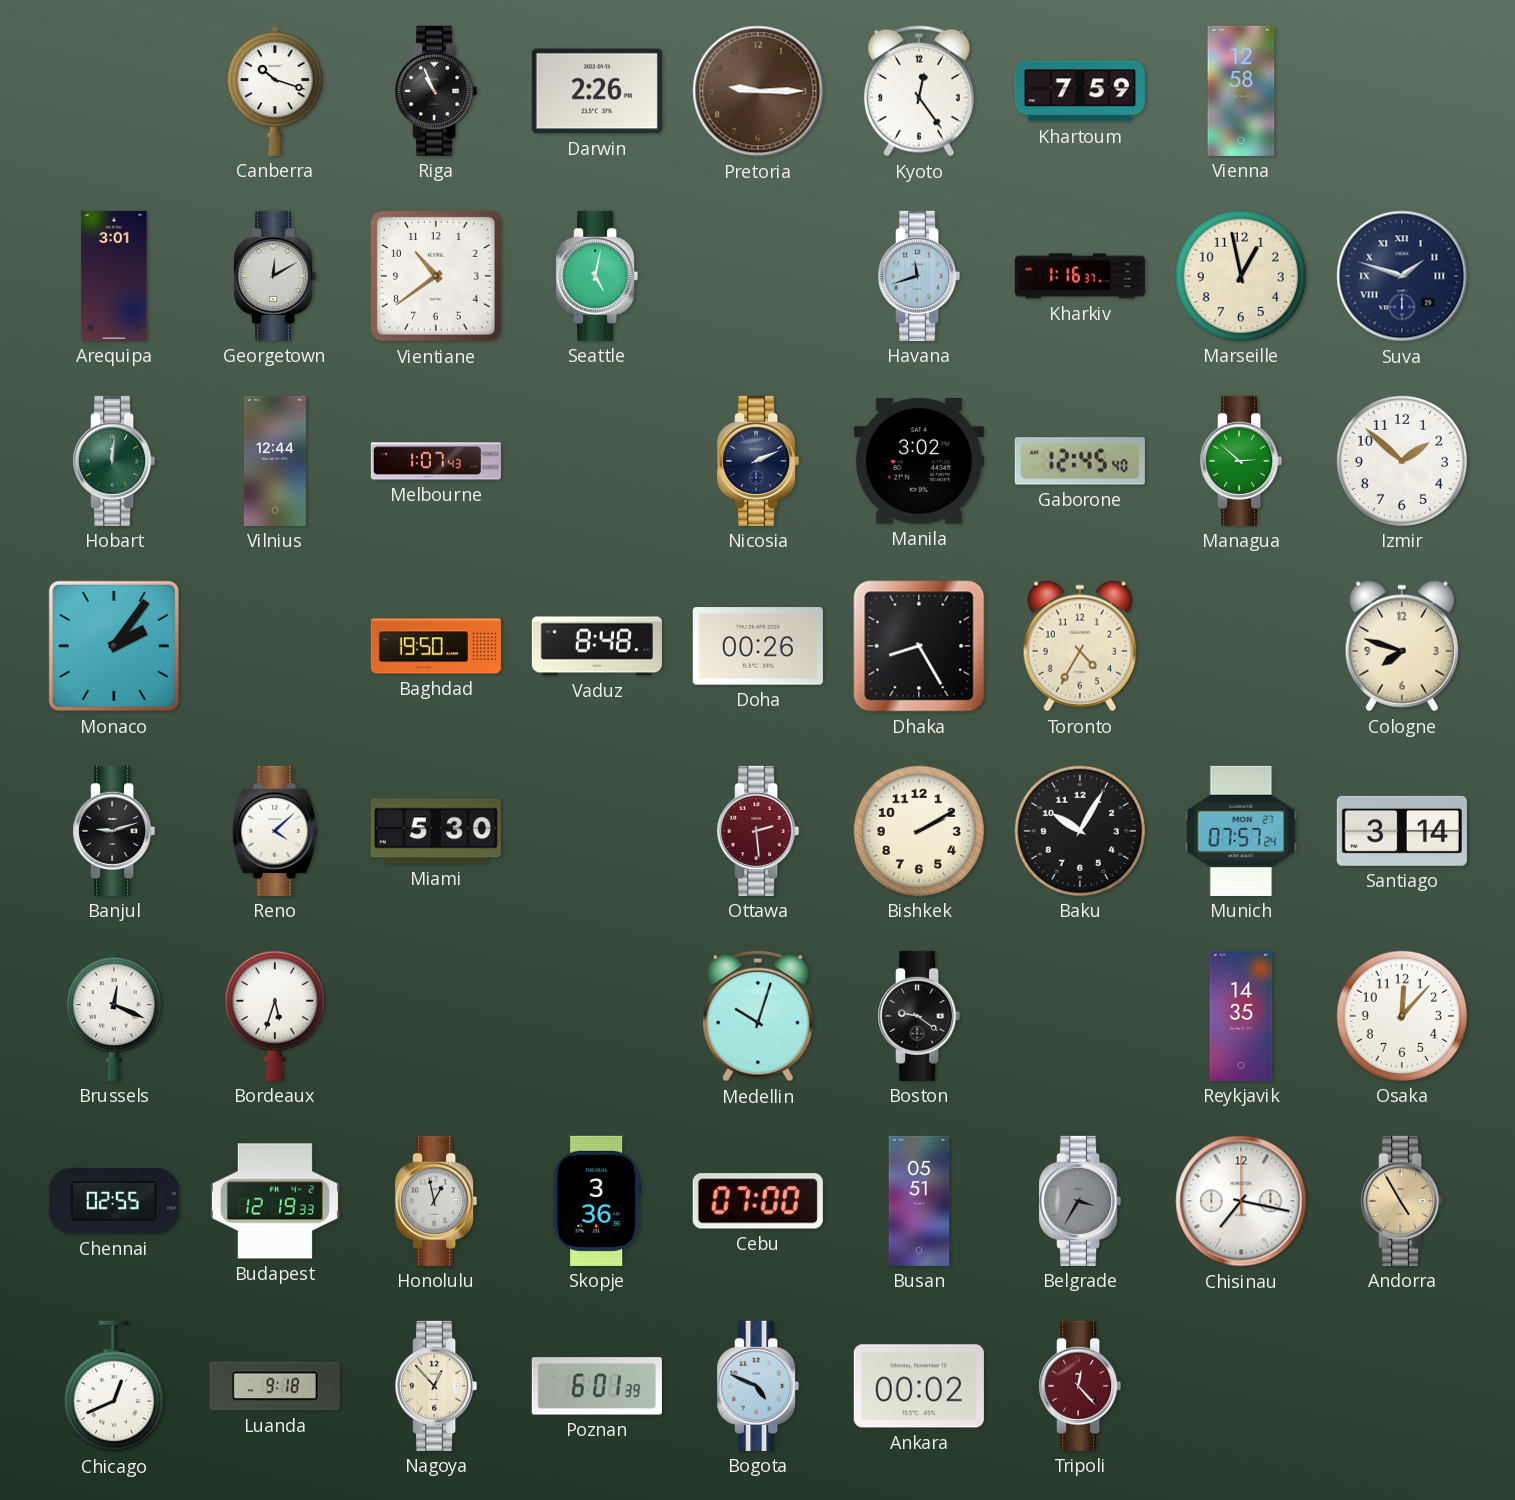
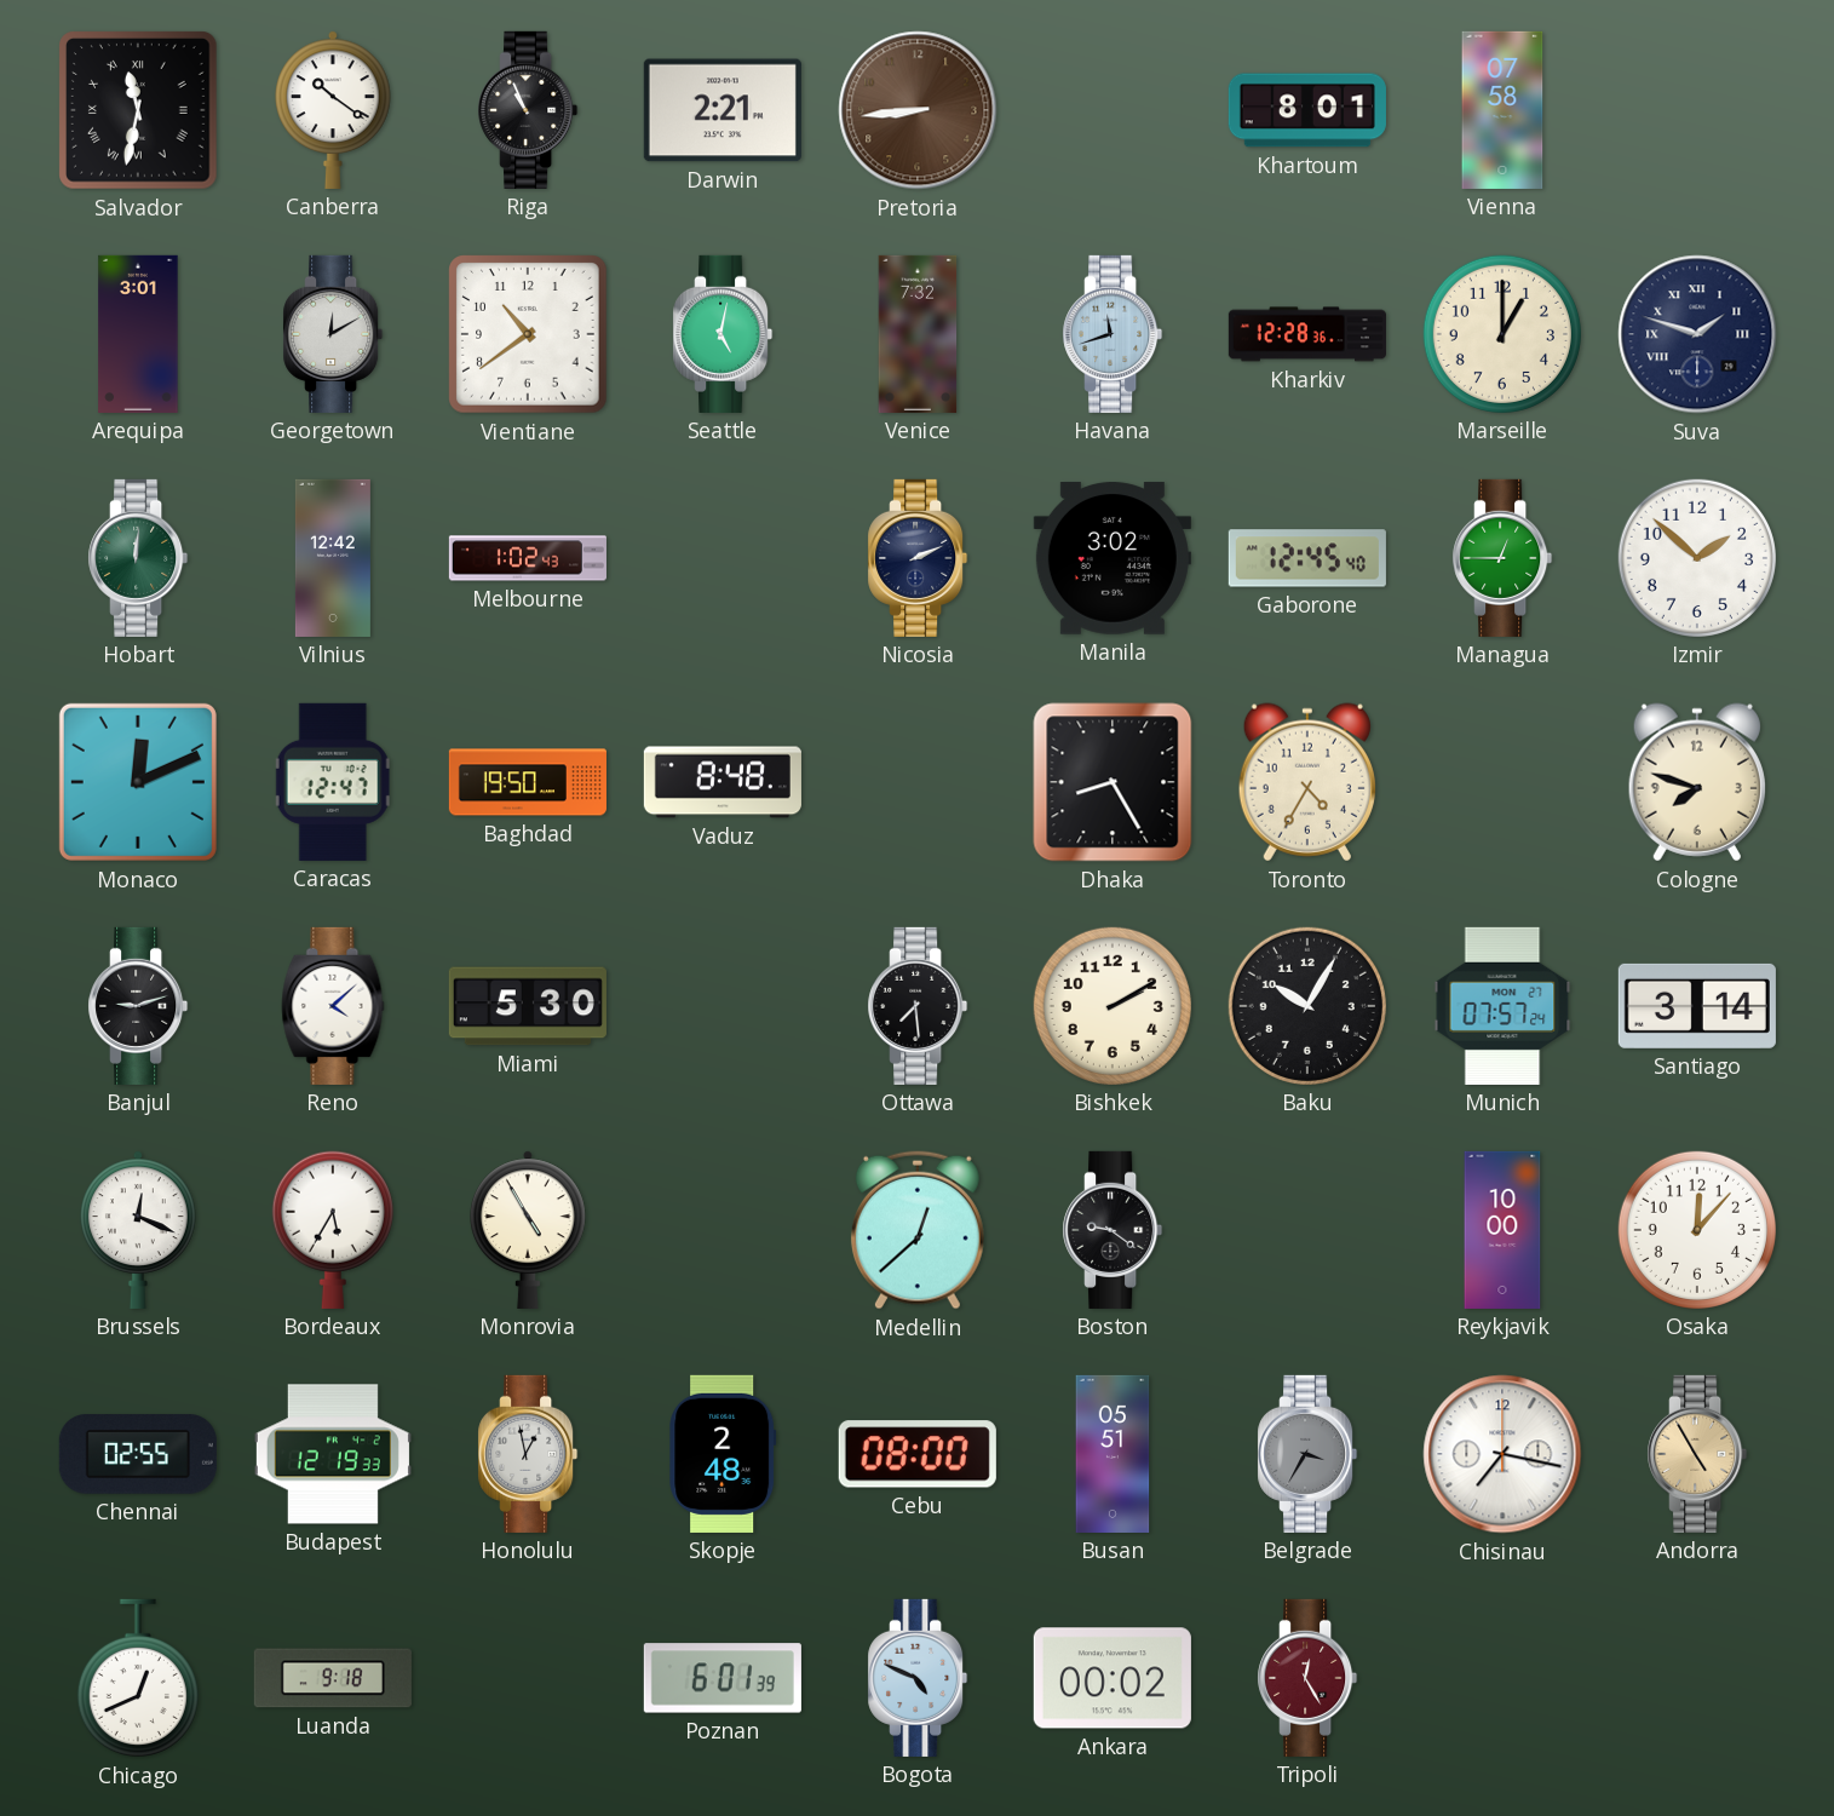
Salvador: none -> 11:32 (138, 110)
Canberra: 10:18 -> 10:21 (334, 110)
Darwin: 2:26 -> 2:21 (723, 110)
Pretoria: 9:15 -> 8:44 (918, 110)
Kyoto: 12:24 -> none (919, 91)
Khartoum: 7:59 -> 8:01 (1307, 110)
Vienna: 12:58 -> 07:58 (1502, 110)
Venice: none -> 7:32 (918, 334)
Kharkiv: 1:16 -> 12:28 (1307, 334)
Marseille: 12:58 -> 1:00 (1502, 334)
Vilnius: 12:44 -> 12:42 (333, 558)
Melbourne: 1:07 -> 1:02 (528, 558)
Managua: 2:52 -> 12:45 (1502, 558)
Monaco: 2:06 -> 12:11 (138, 782)
Caracas: none -> 12:47 (333, 782)
Doha: 00:26 -> none (758, 646)
Ottawa: 2:29 -> 7:29 (918, 1006)
Ottawa dial: burgundy -> black (918, 1006)
Bordeaux: 5:33 -> 5:35 (333, 1230)
Monrovia: none -> 4:55 (529, 1230)
Medellin: 10:03 -> 12:38 (918, 1230)
Reykjavik: 14:35 -> 10:00 (1502, 1230)
Skopje: 3:36 -> 2:48 (723, 1454)
Cebu: 07:00 -> 08:00 (918, 1454)
Nagoya: 12:53 -> none (436, 1386)
Tripoli: 12:23 -> 12:25 (1307, 1678)
